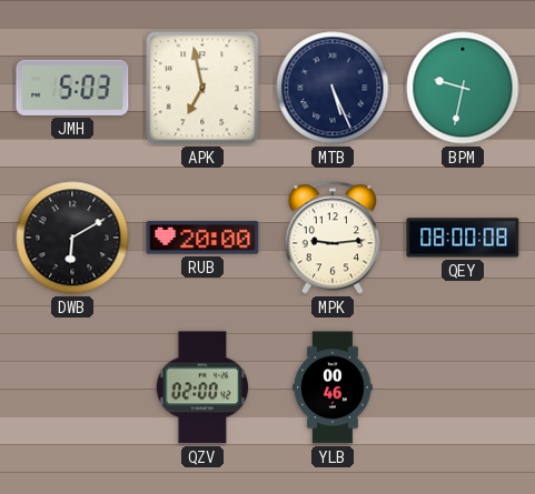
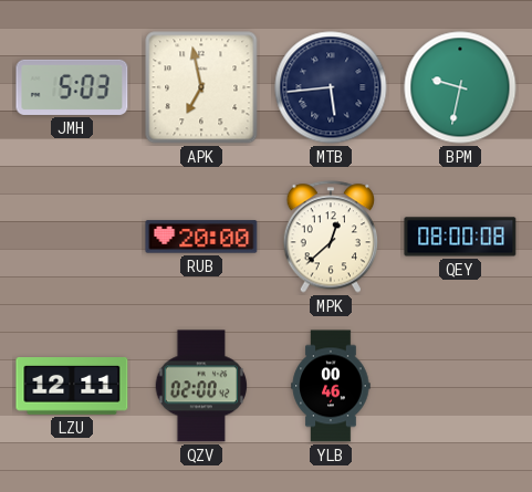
MTB: 5:26 -> 5:44 (331, 87)
DWB: 6:10 -> none (72, 238)
MPK: 9:14 -> 12:38 (331, 237)
LZU: none -> 12:11 (72, 387)
